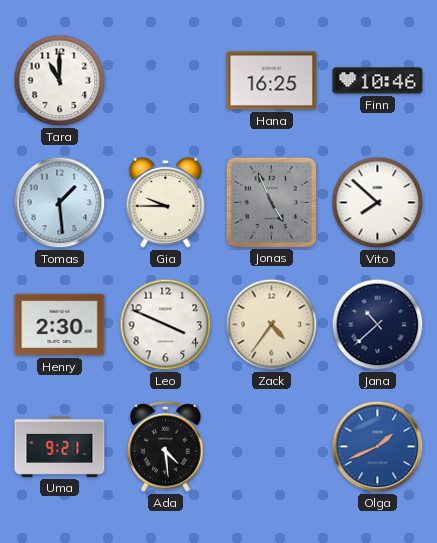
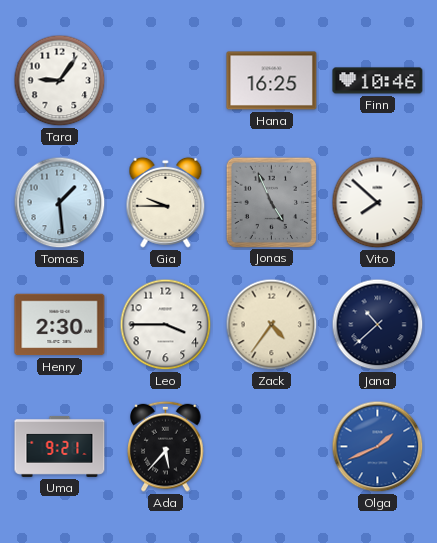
Tara: 11:00 -> 9:06 (60, 81)
Leo: 3:49 -> 3:45 (166, 325)
Ada: 4:29 -> 5:37 (166, 446)
